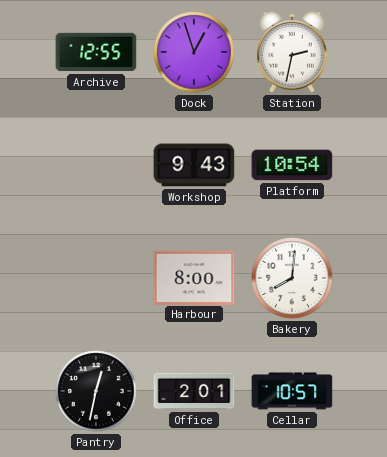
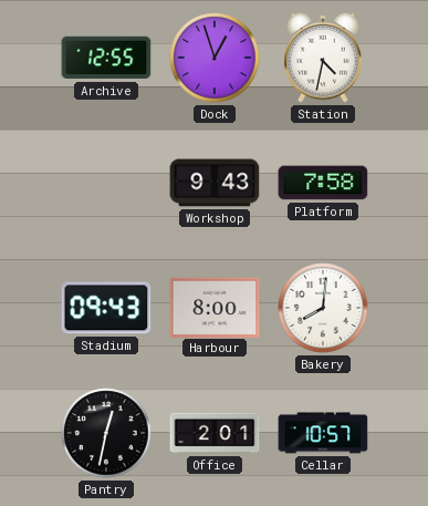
Station: 2:32 -> 4:32 (323, 58)
Platform: 10:54 -> 7:58 (323, 183)
Stadium: none -> 09:43 (106, 308)
